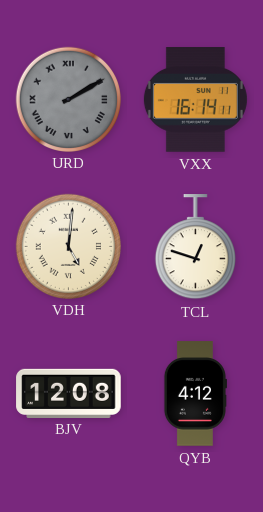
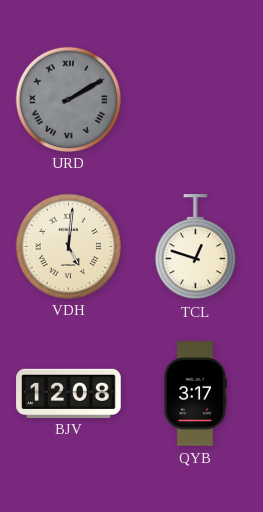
VXX: 16:14 -> none (195, 100)
QYB: 4:12 -> 3:17 (195, 394)
